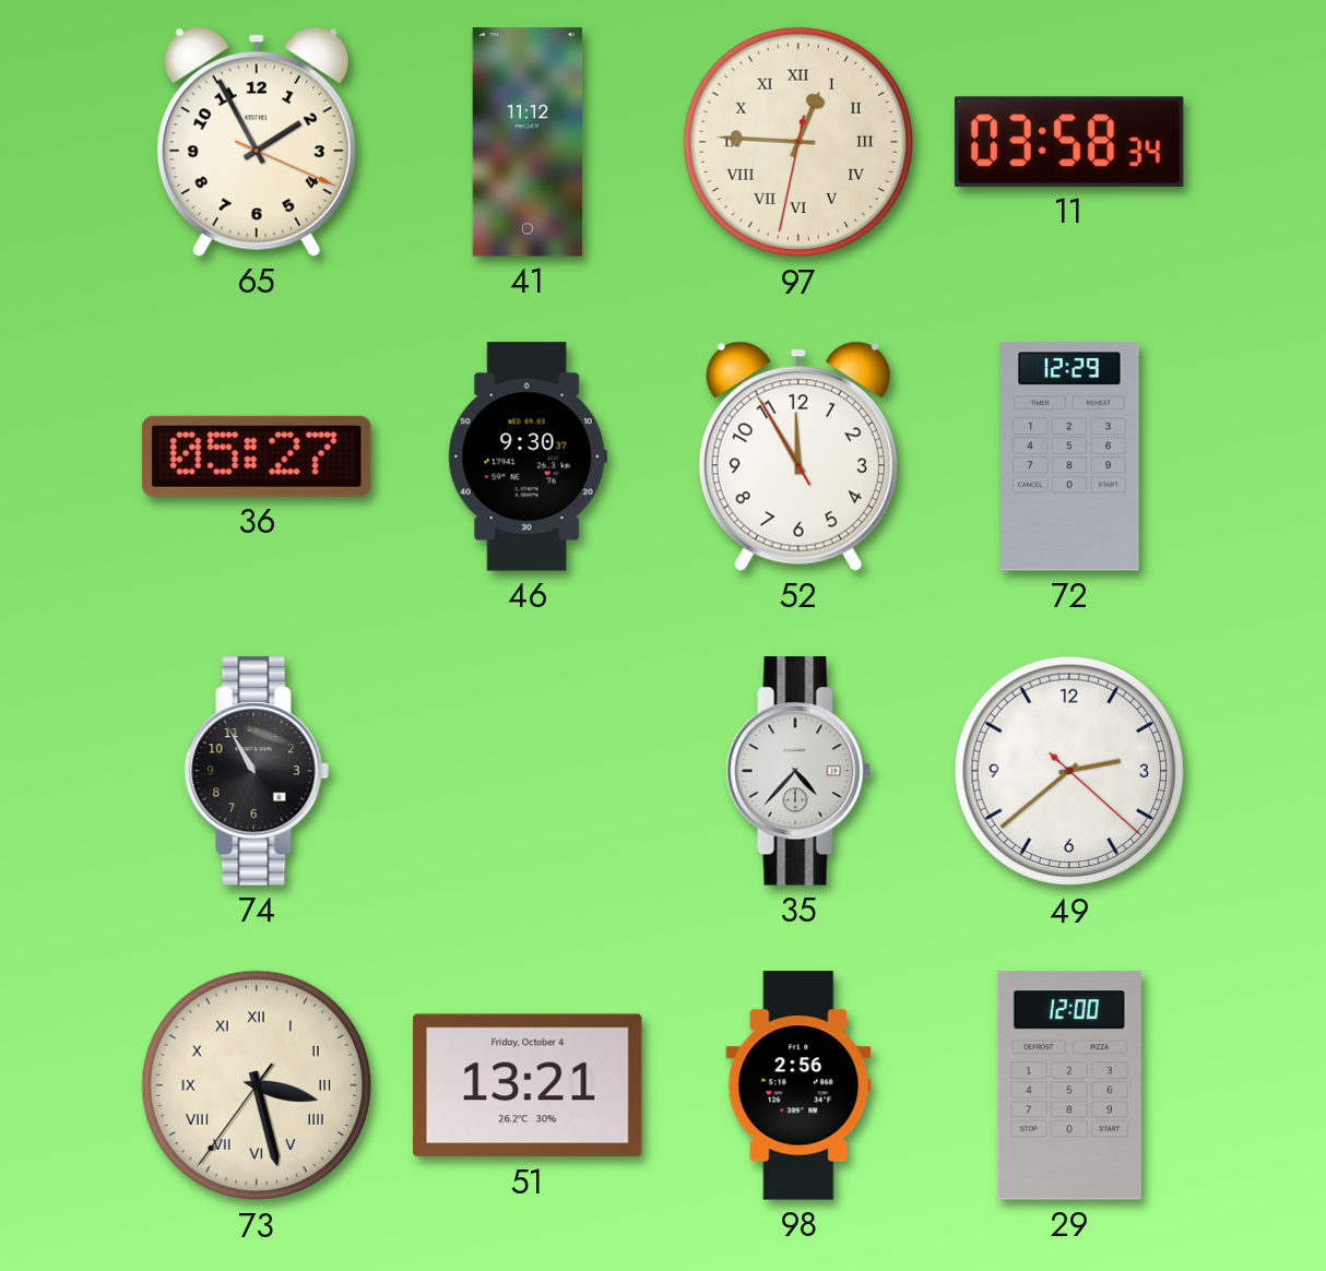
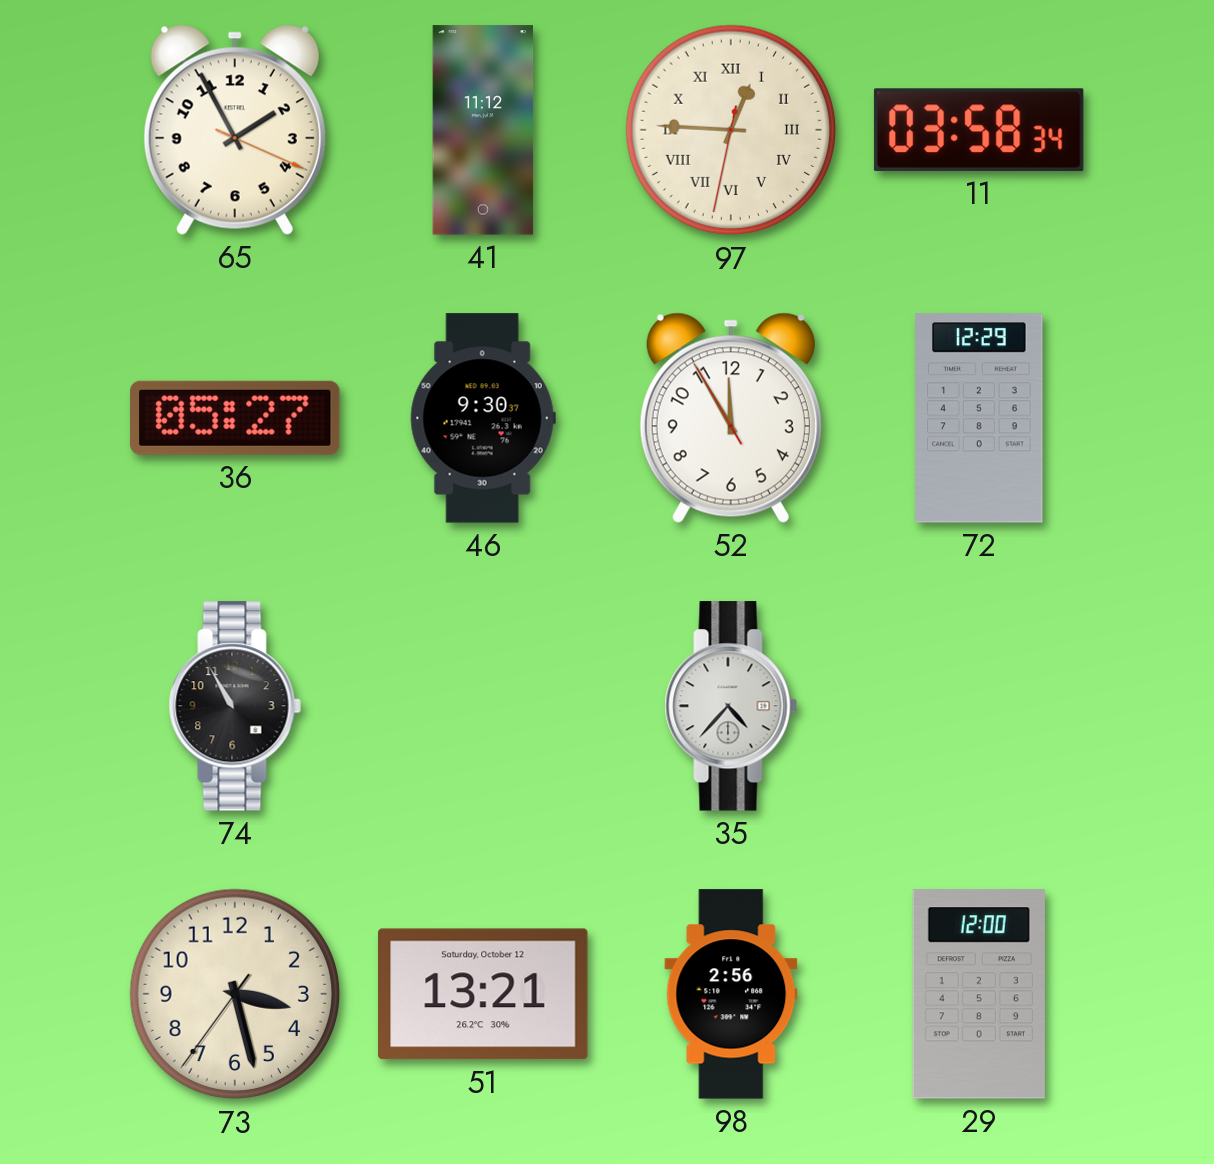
49: 2:38 -> none (1069, 771)
73 numerals: Roman -> Arabic (235, 994)
51 date: Friday, October 4 -> Saturday, October 12 (483, 994)
